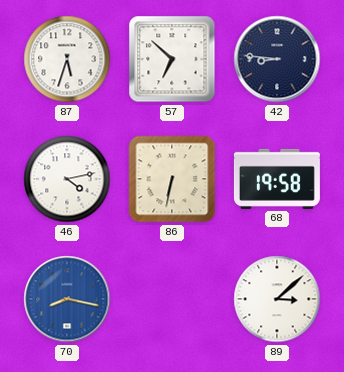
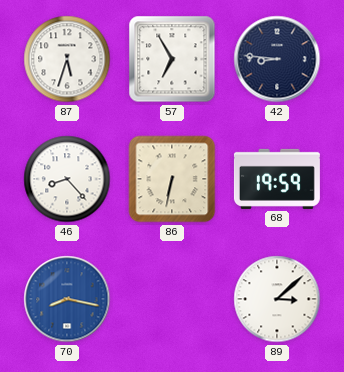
57: 6:52 -> 6:55 (172, 59)
46: 4:13 -> 8:23 (67, 179)
68: 19:58 -> 19:59 (277, 179)
